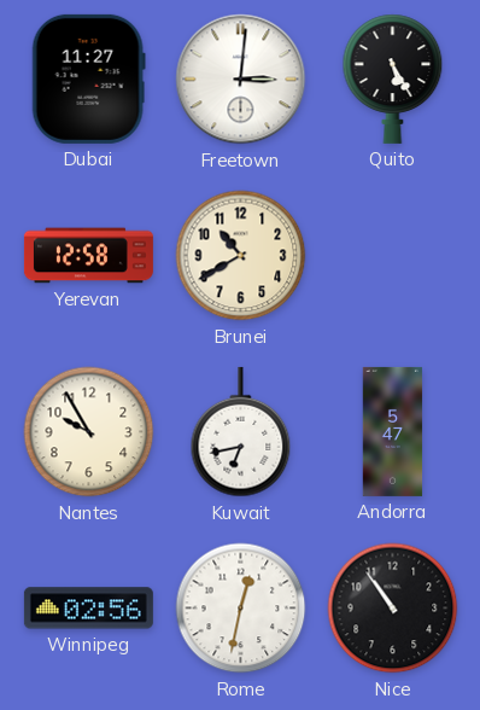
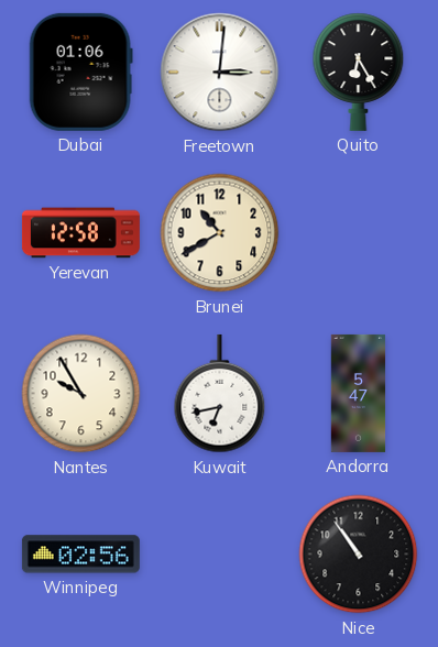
Dubai: 11:27 -> 01:06 (80, 72)
Quito: 5:25 -> 6:25 (359, 72)
Rome: 12:32 -> none (241, 609)
